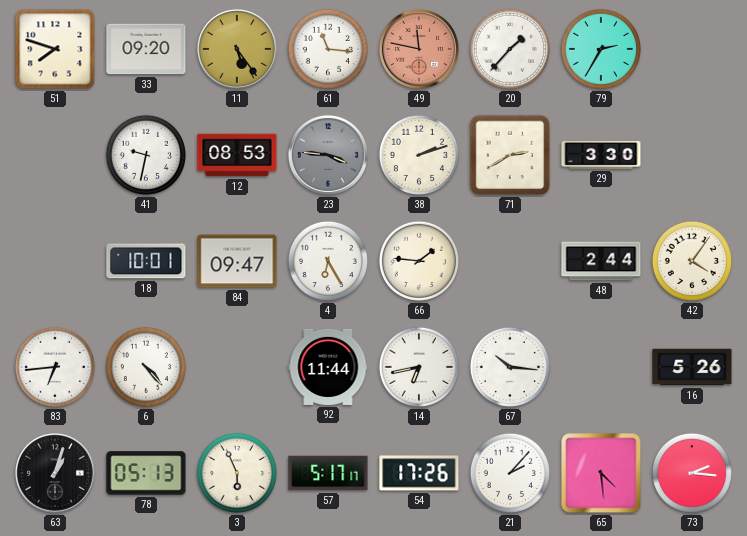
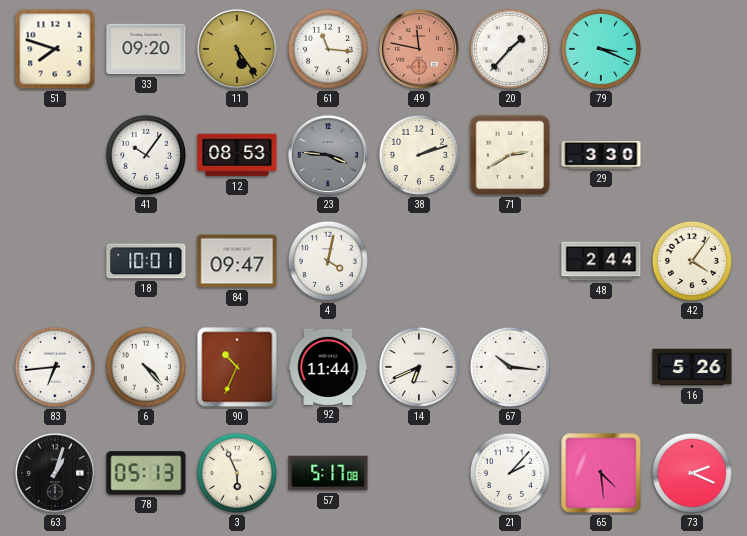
79: 2:35 -> 3:19 (601, 49)
41: 9:32 -> 10:06 (146, 155)
4: 6:25 -> 4:02 (328, 261)
66: 1:46 -> none (419, 261)
90: none -> 10:34 (237, 367)
14: 6:43 -> 6:41 (419, 367)
57: 5:17:17 -> 5:17:08 (328, 473)
54: 17:26 -> none (419, 473)
73: 2:16 -> 2:19 (692, 473)
